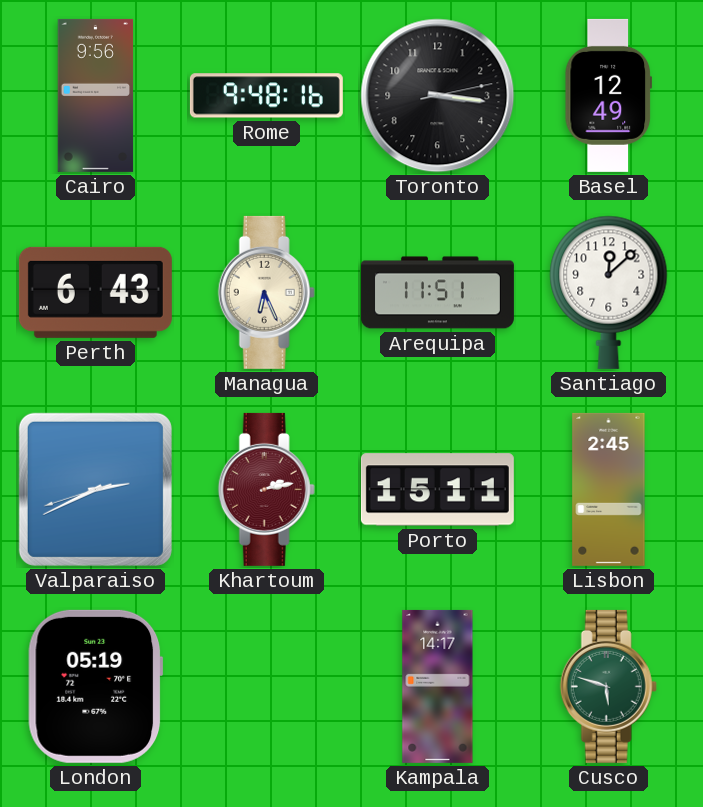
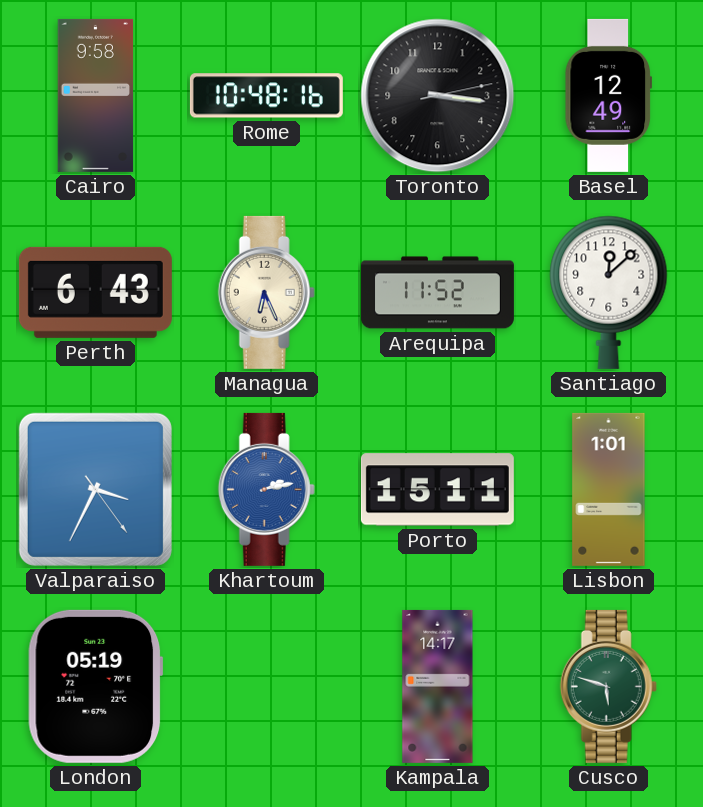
Cairo: 9:56 -> 9:58 (96, 95)
Rome: 9:48 -> 10:48 (266, 96)
Arequipa: 11:51 -> 11:52 (437, 293)
Valparaiso: 2:40 -> 3:34 (95, 489)
Khartoum dial: burgundy -> blue (266, 489)
Lisbon: 2:45 -> 1:01 (609, 489)
